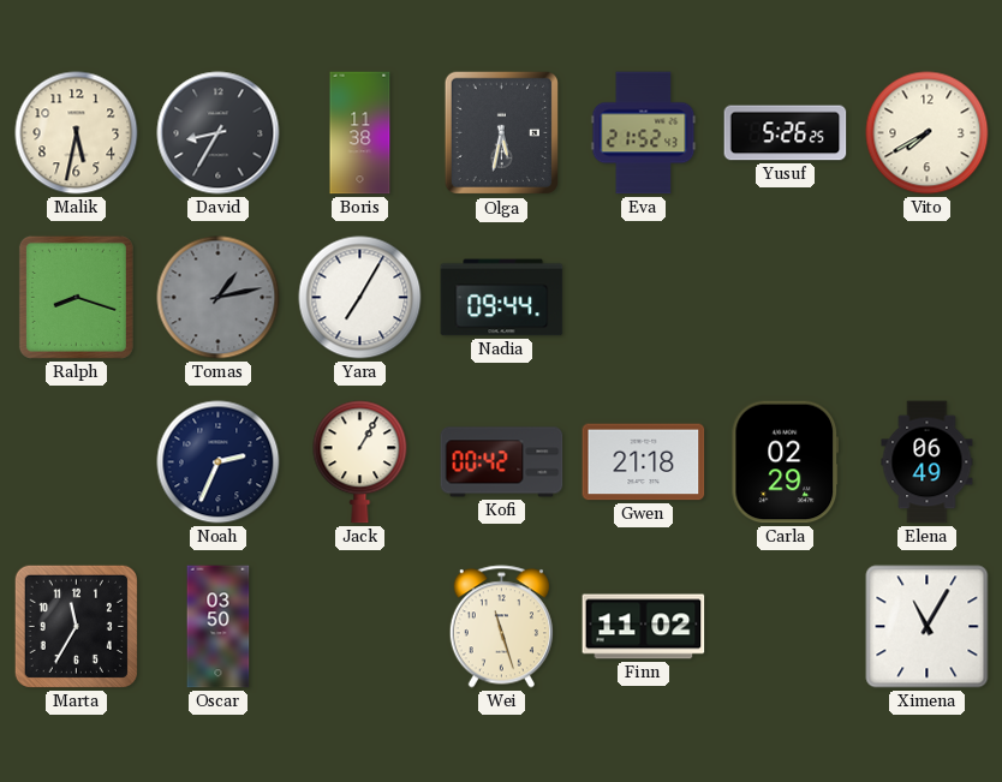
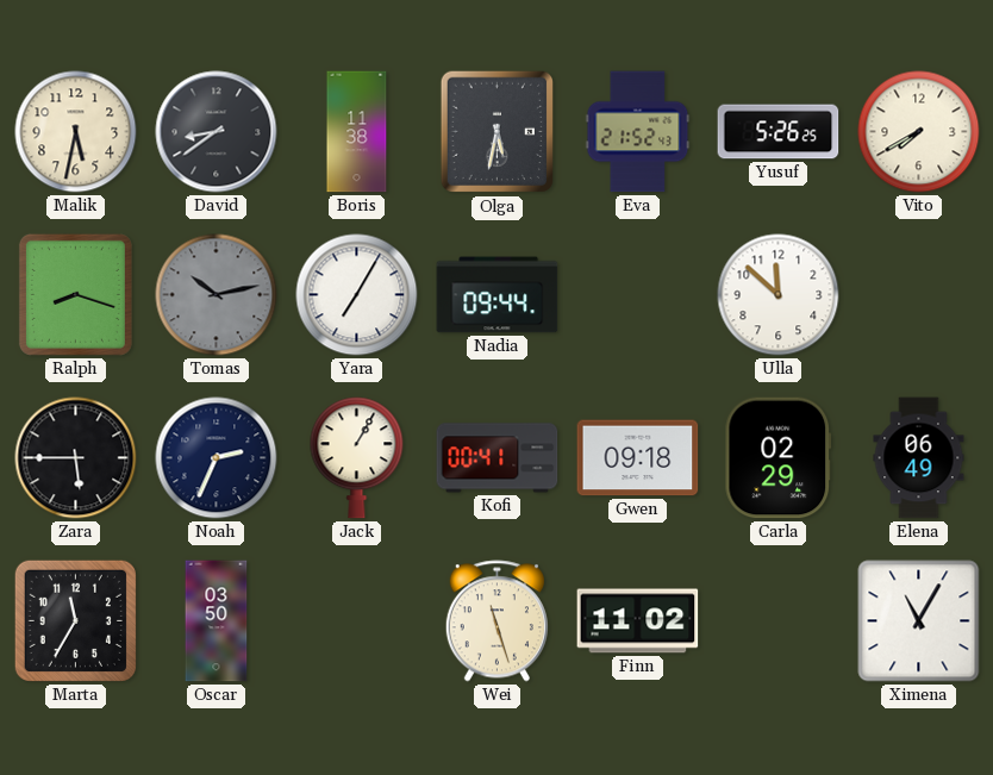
David: 8:35 -> 8:39 (217, 132)
Tomas: 1:13 -> 10:13 (217, 295)
Ulla: none -> 11:52 (779, 295)
Zara: none -> 5:45 (76, 458)
Kofi: 00:42 -> 00:41 (498, 458)
Gwen: 21:18 -> 09:18 (638, 458)
